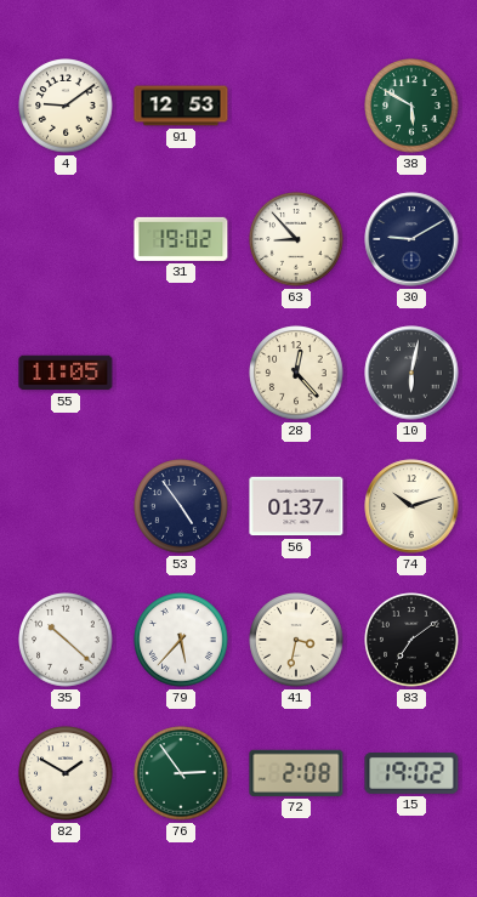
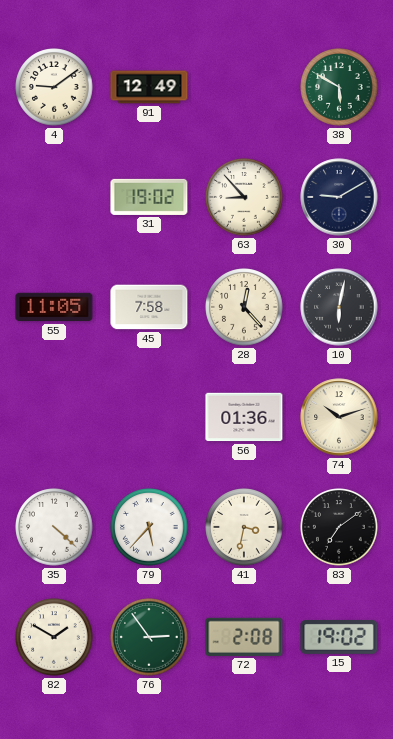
91: 12:53 -> 12:49 (149, 87)
45: none -> 7:58 (149, 307)
53: 4:54 -> none (181, 506)
56: 01:37 -> 01:36 (244, 417)
35: 10:22 -> 4:22 (54, 527)
